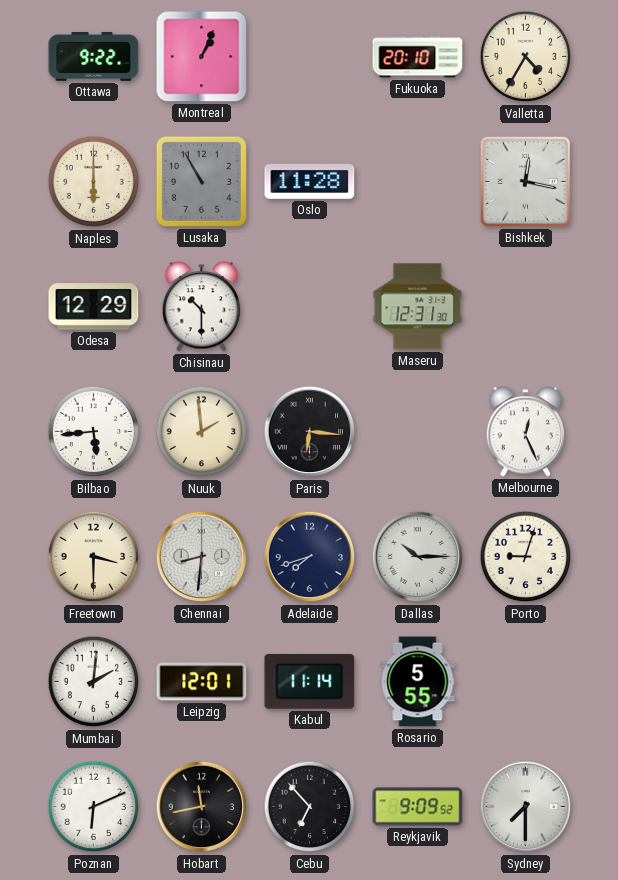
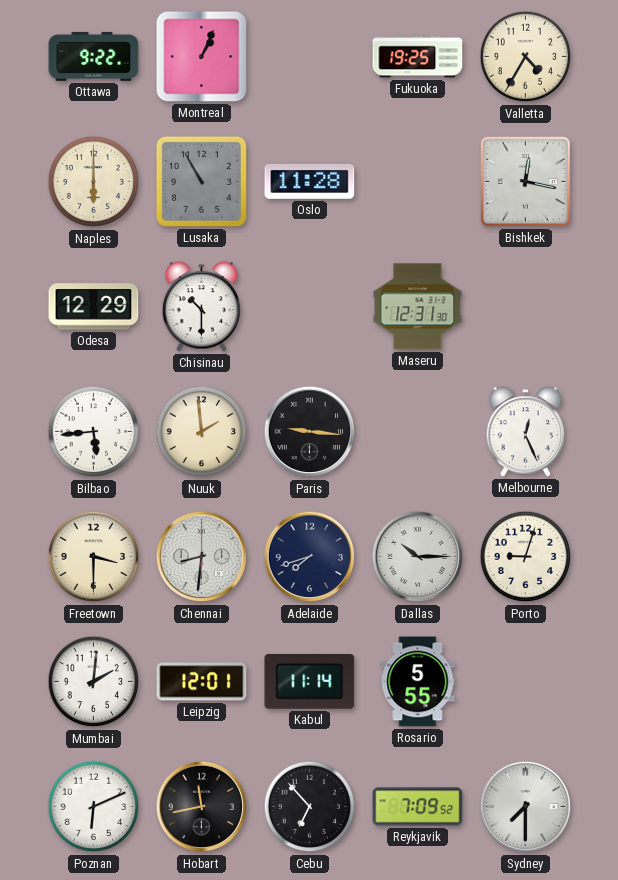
Fukuoka: 20:10 -> 19:25 (418, 57)
Paris: 6:16 -> 9:16 (310, 432)
Reykjavik: 9:09 -> 7:09 (418, 807)
